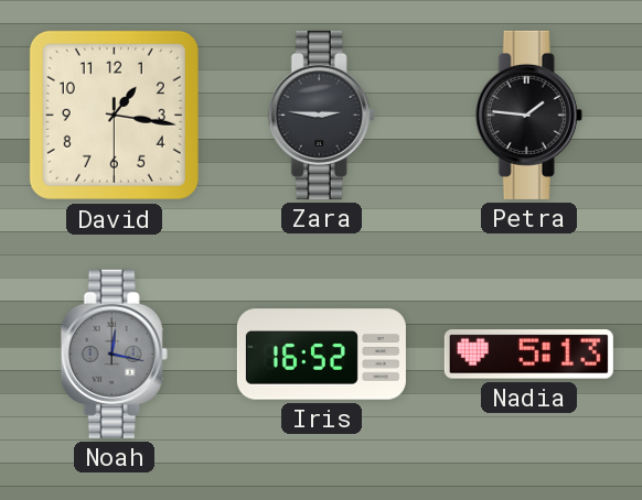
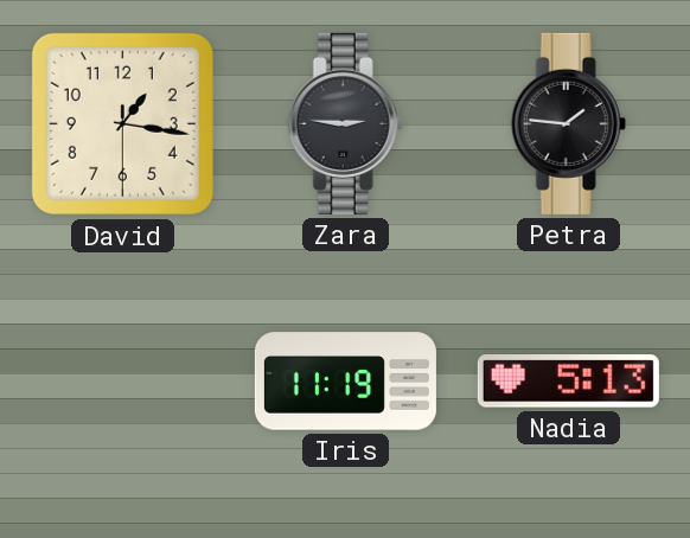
Noah: 12:17 -> none (114, 354)
Iris: 16:52 -> 11:19 (345, 382)
